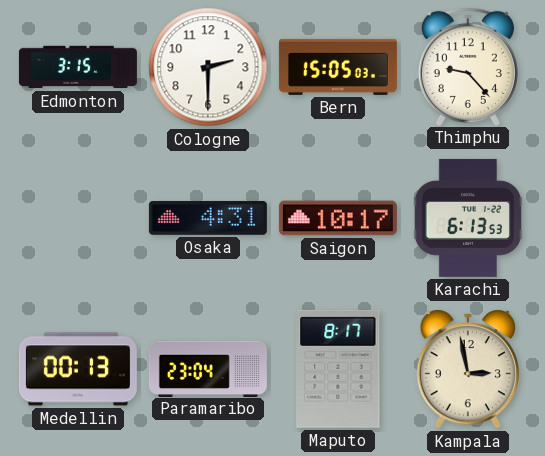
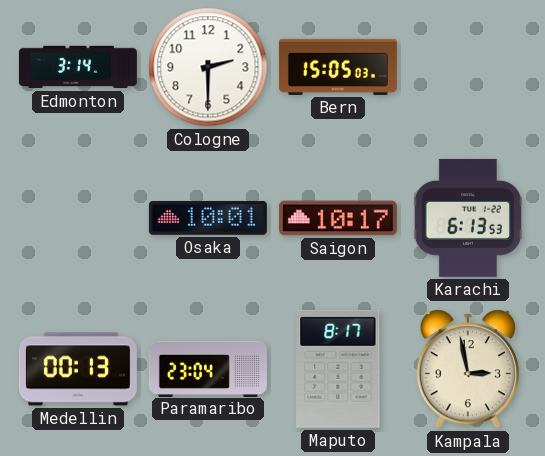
Edmonton: 3:15 -> 3:14 (78, 67)
Thimphu: 9:23 -> none (468, 66)
Osaka: 4:31 -> 10:01 (208, 218)
